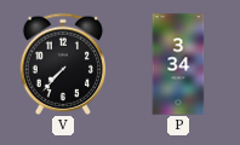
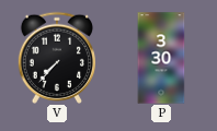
P: 3:34 -> 3:30 (161, 58)
